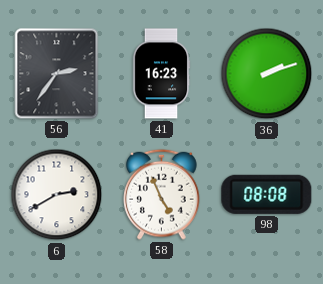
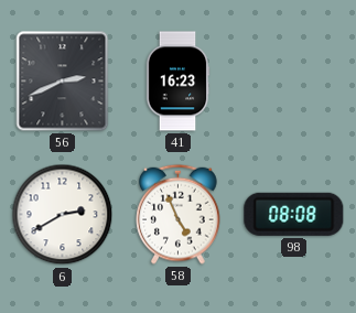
56: 2:36 -> 2:41 (63, 82)
36: 2:12 -> none (267, 74)
